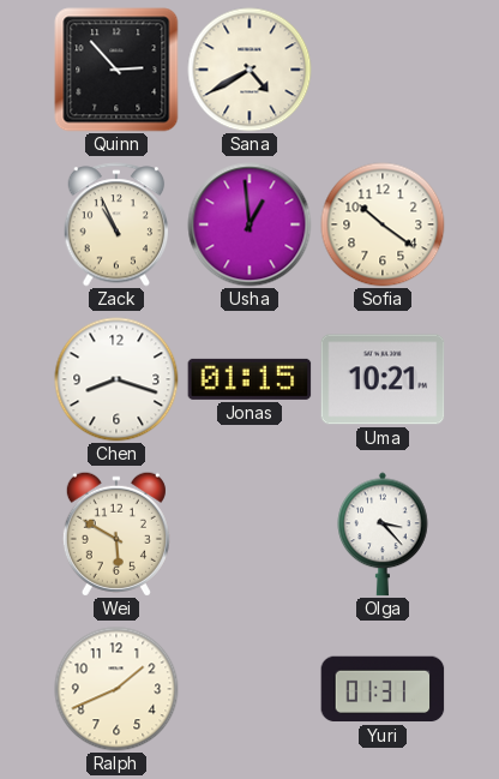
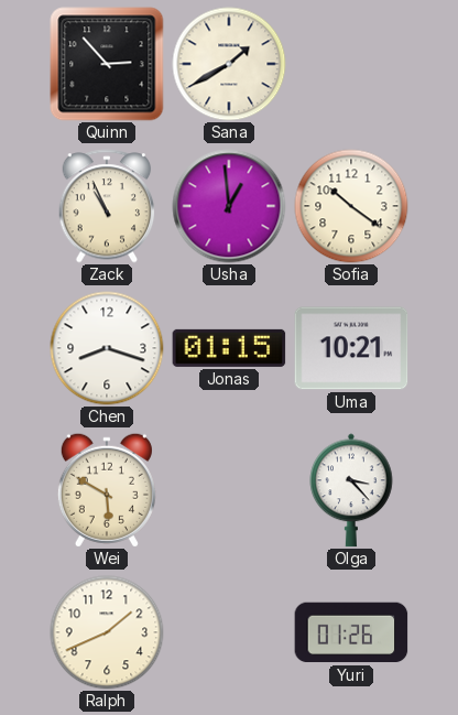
Sana: 4:40 -> 1:40 (229, 64)
Yuri: 01:31 -> 01:26 (351, 632)
